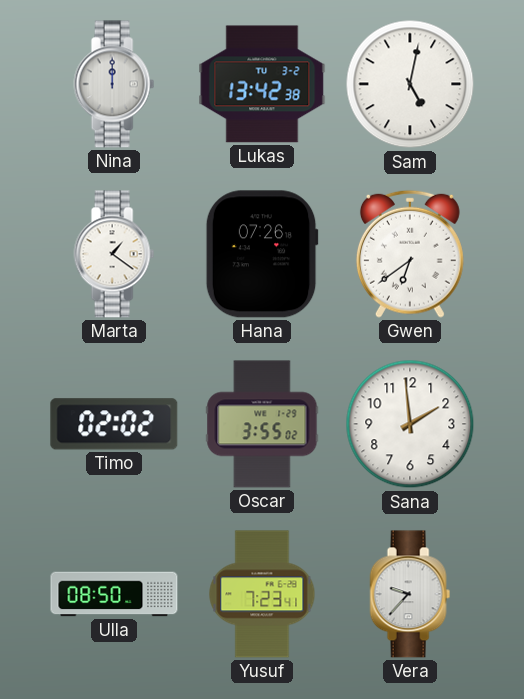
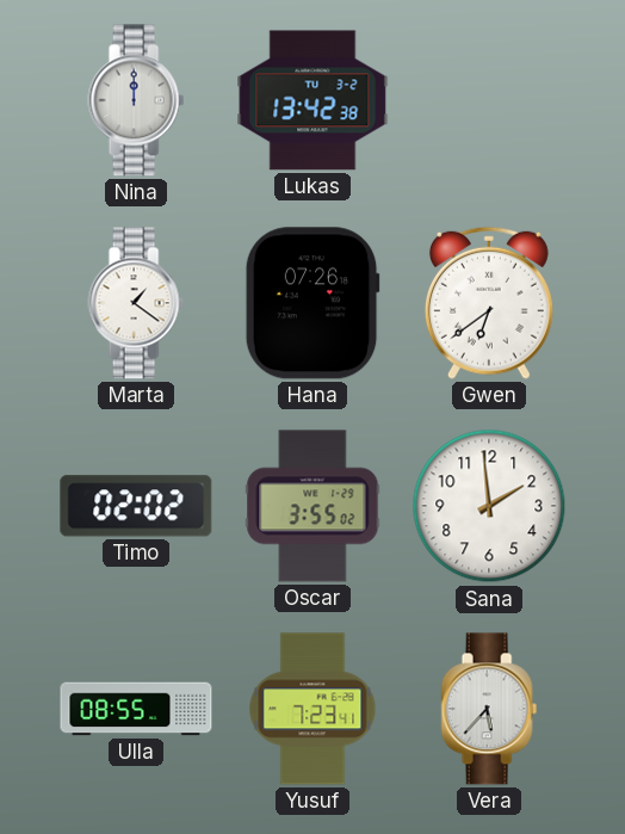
Sam: 5:02 -> none (410, 84)
Ulla: 08:50 -> 08:55 (136, 709)
Vera: 9:37 -> 5:37 (489, 709)
